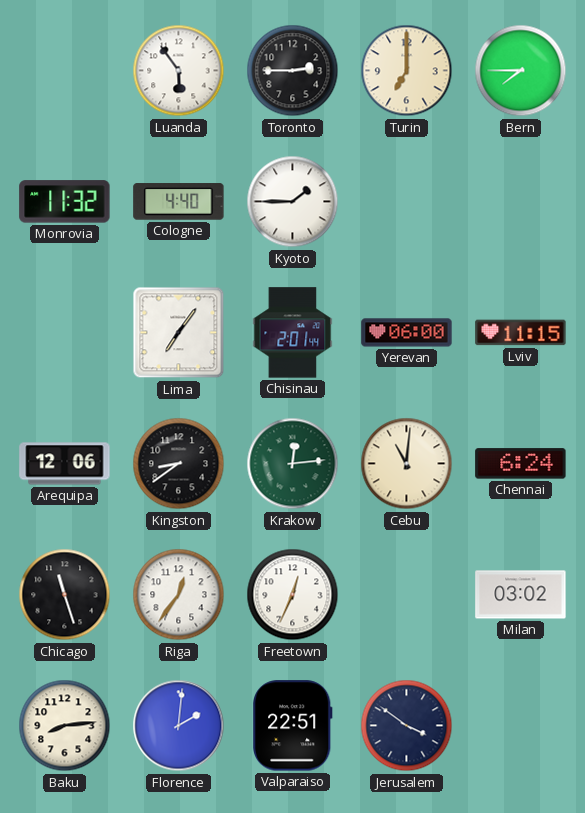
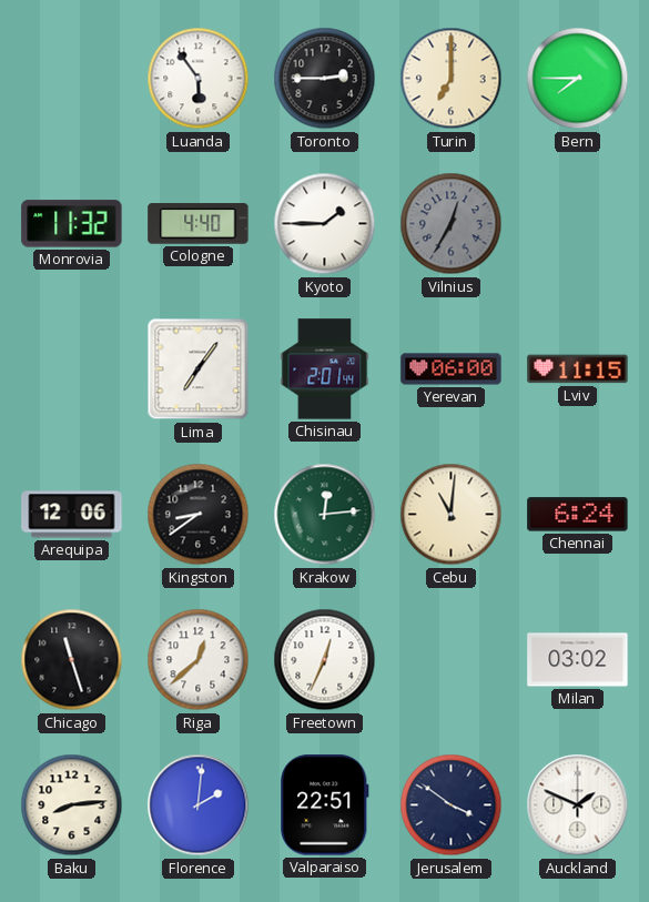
Vilnius: none -> 12:35 (452, 224)
Riga: 12:36 -> 12:38 (199, 660)
Auckland: none -> 1:49 (578, 805)
